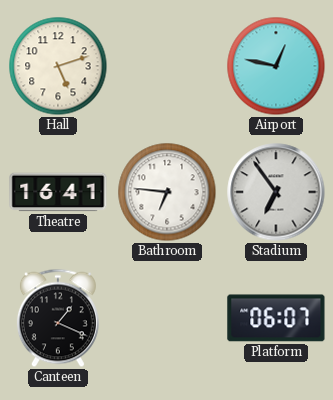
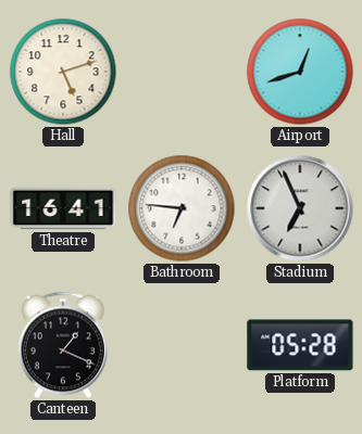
Airport: 12:47 -> 12:42 (300, 72)
Stadium: 6:54 -> 6:56 (300, 208)
Platform: 06:07 -> 05:28 (300, 345)
